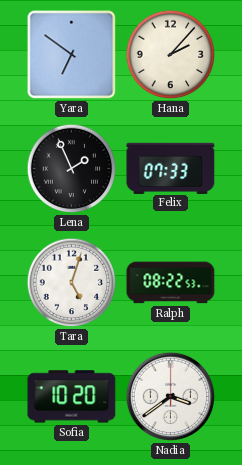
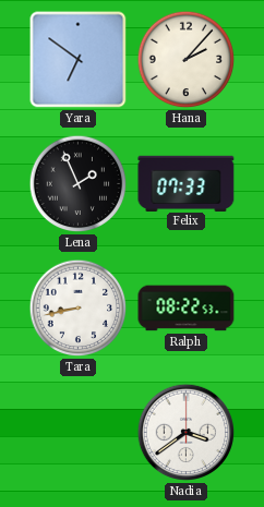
Tara: 5:03 -> 8:43 (79, 309)
Sofia: 10:20 -> none (72, 397)
